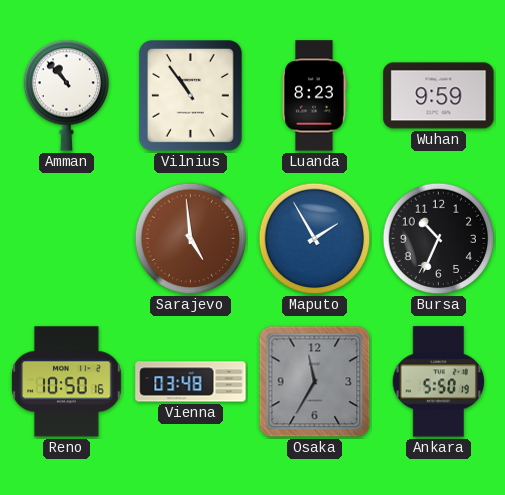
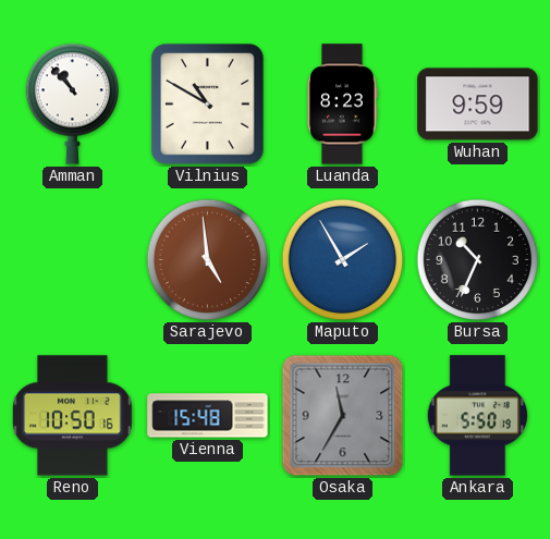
Vilnius: 10:54 -> 10:50 (208, 105)
Vienna: 03:48 -> 15:48 (208, 416)
